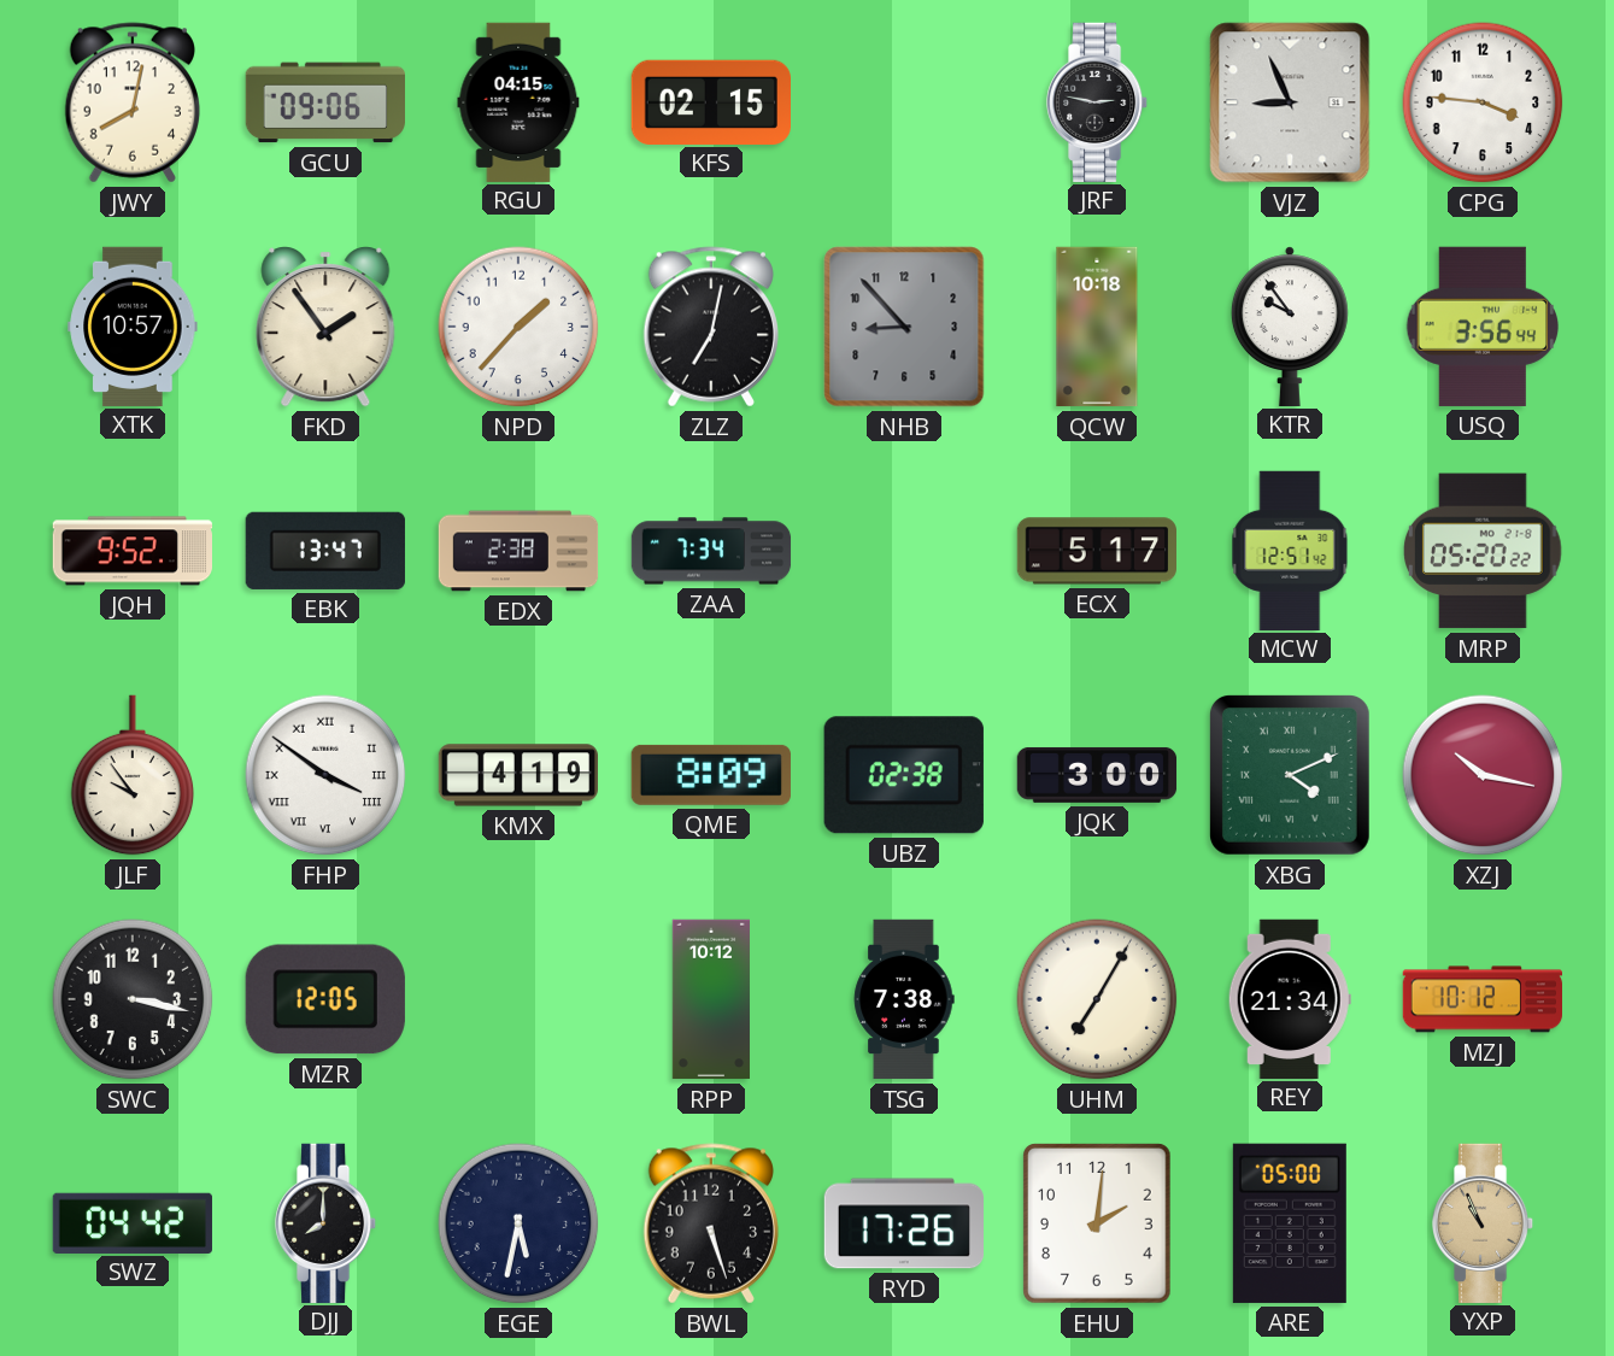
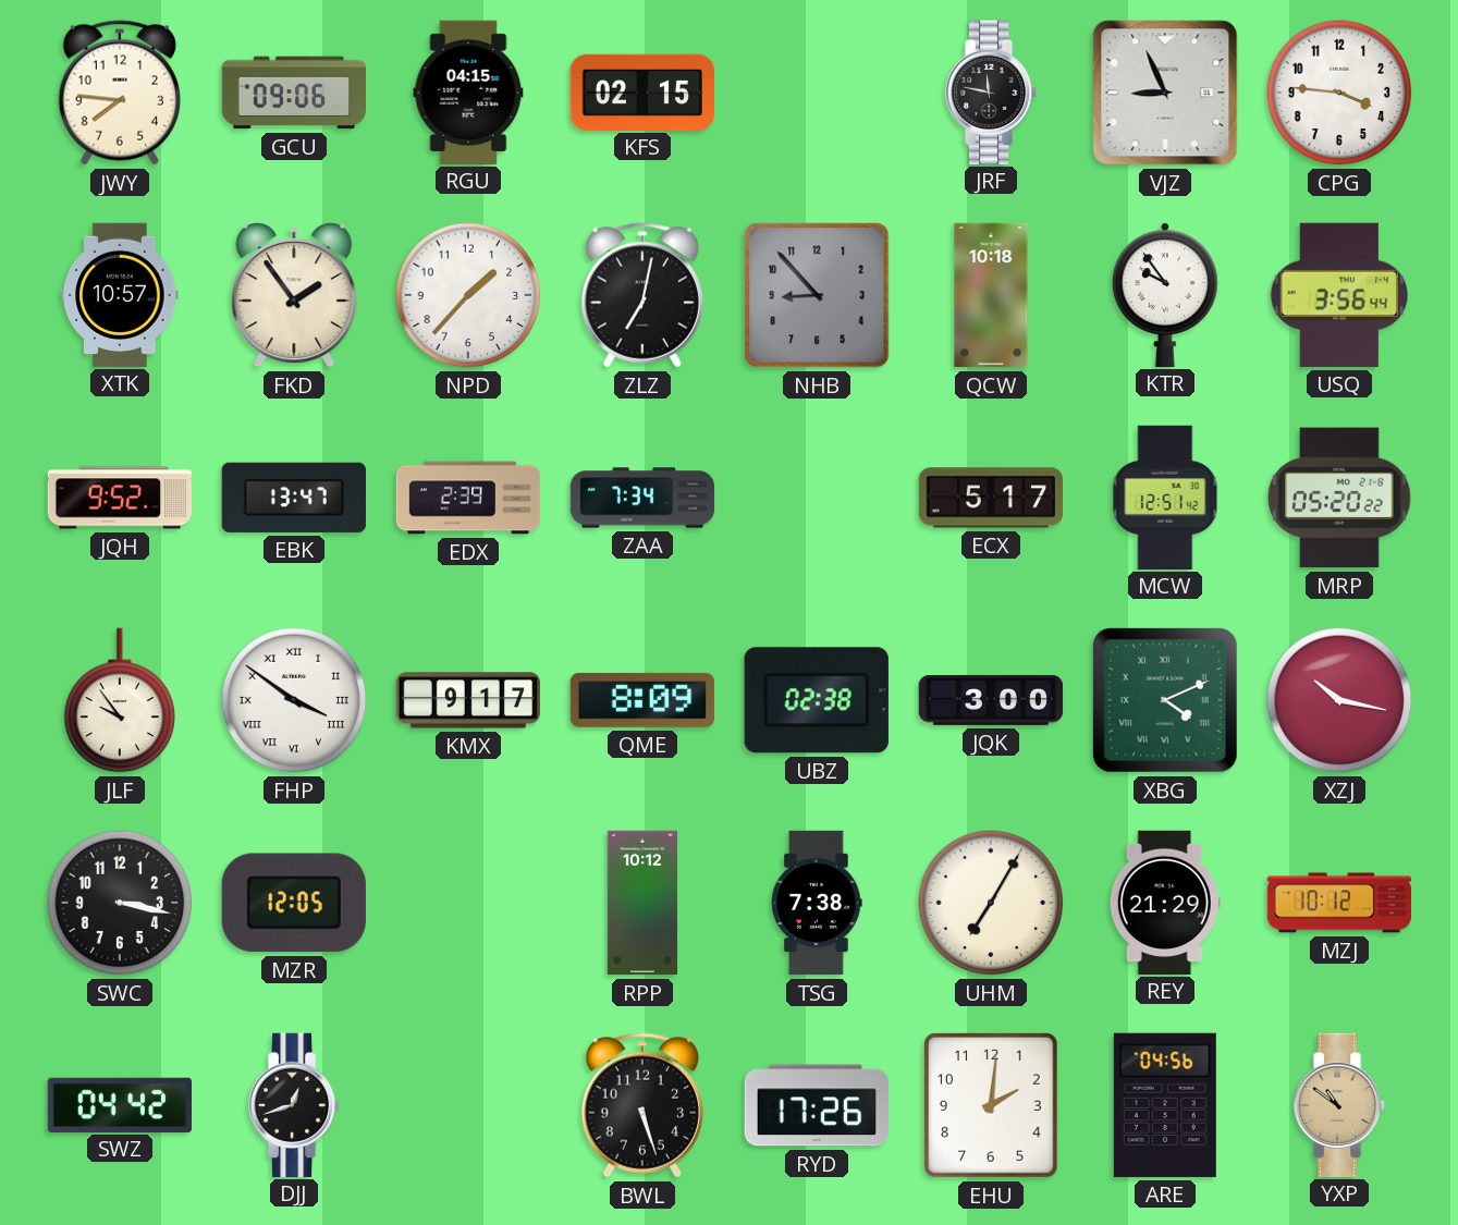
JWY: 8:02 -> 7:46 (119, 93)
JRF: 2:47 -> 11:47 (991, 91)
EDX: 2:38 -> 2:39 (468, 498)
KMX: 4:19 -> 9:17 (467, 700)
REY: 21:34 -> 21:29 (1165, 902)
DJJ: 8:00 -> 12:42 (294, 1104)
EGE: 5:32 -> none (518, 1223)
ARE: 05:00 -> 04:56 (1165, 1105)
YXP: 10:56 -> 10:51 (1339, 1104)
